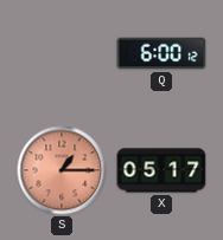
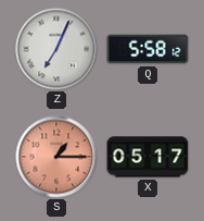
Z: none -> 7:04 (56, 49)
Q: 6:00 -> 5:58 (148, 49)
